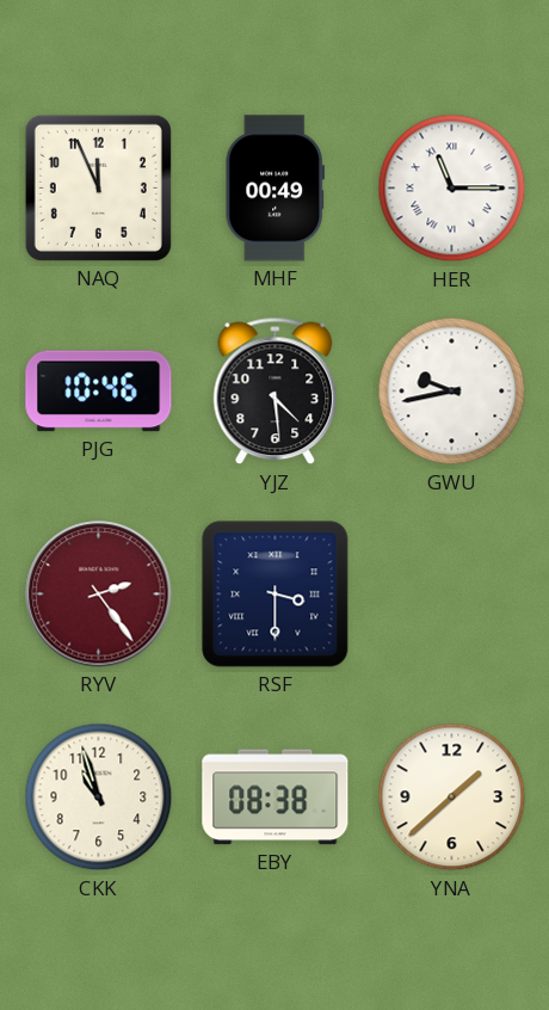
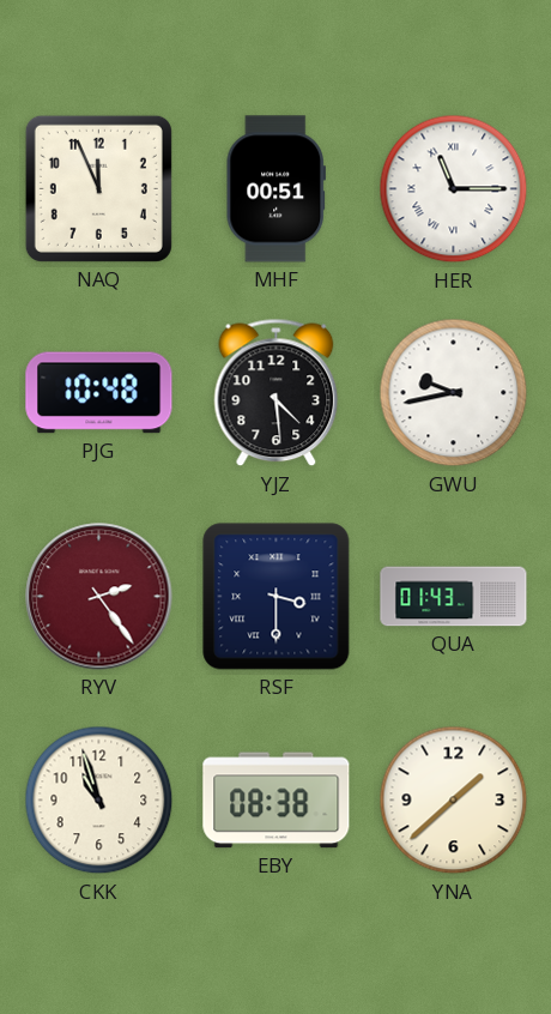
MHF: 00:49 -> 00:51 (275, 189)
PJG: 10:46 -> 10:48 (99, 393)
QUA: none -> 01:43 (454, 597)
